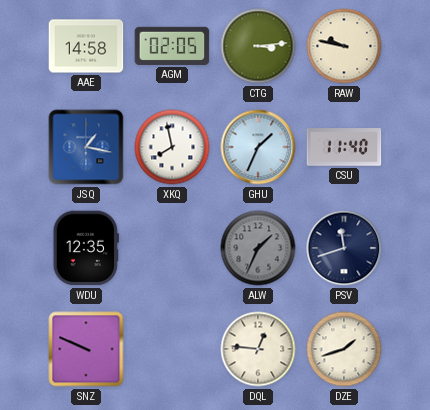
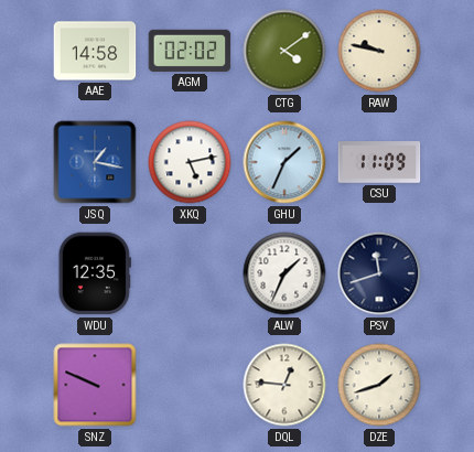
AGM: 02:05 -> 02:02 (190, 51)
CTG: 3:14 -> 4:09 (284, 51)
XKQ: 7:58 -> 5:13 (190, 162)
CSU: 11:40 -> 11:09 (379, 162)
ALW dial: grey -> white (284, 273)
